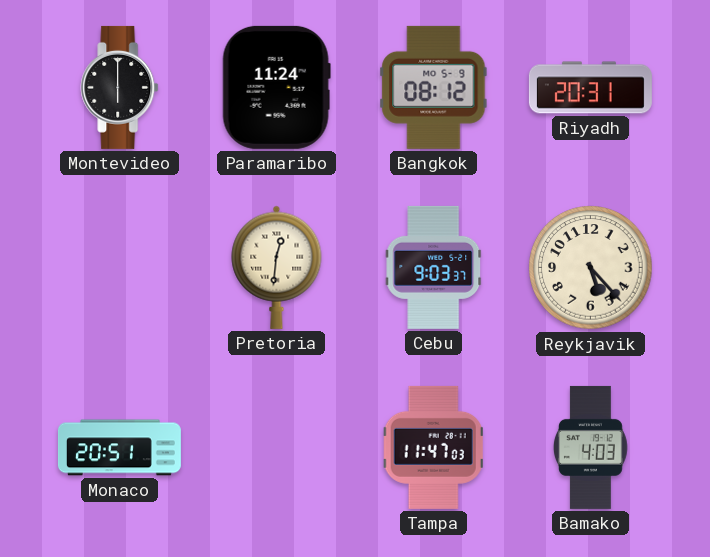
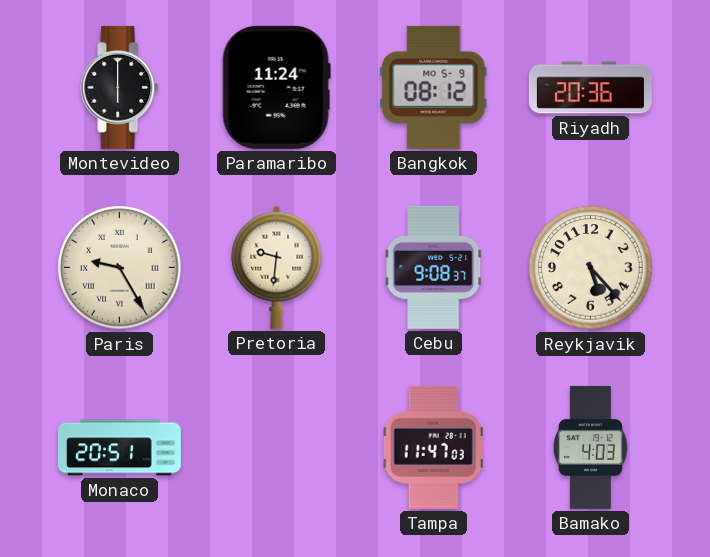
Riyadh: 20:31 -> 20:36 (590, 88)
Paris: none -> 9:25 (120, 268)
Pretoria: 12:31 -> 9:31 (277, 267)
Cebu: 9:03 -> 9:08 (434, 267)
